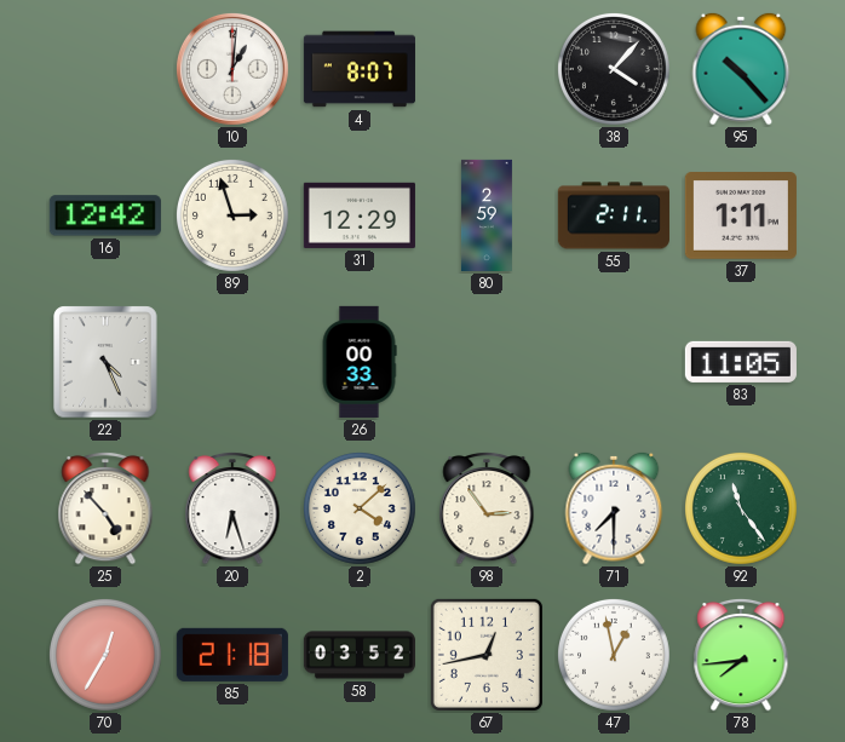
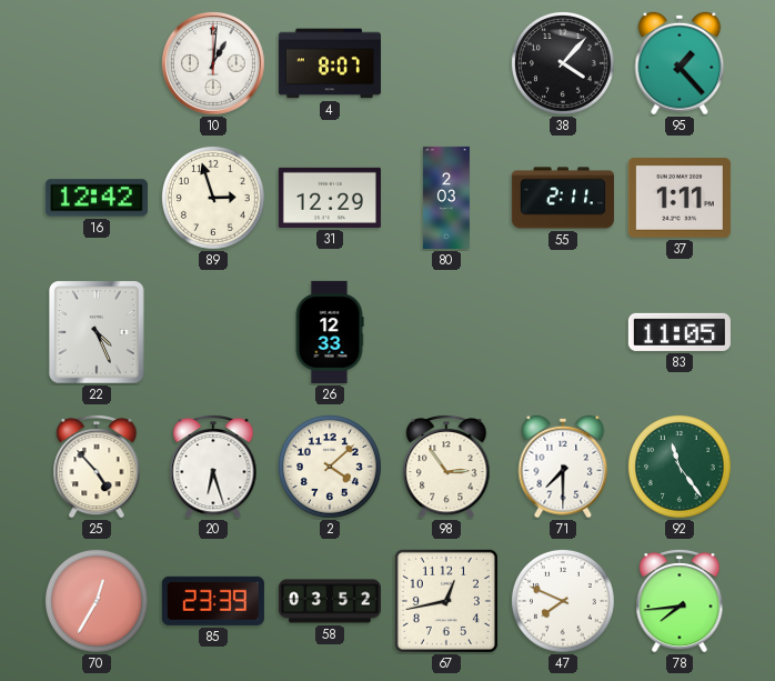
95: 10:23 -> 1:23 (680, 63)
80: 2:59 -> 2:03 (446, 198)
26: 00:33 -> 12:33 (330, 332)
85: 21:18 -> 23:39 (213, 601)
47: 12:58 -> 7:49 (563, 601)
